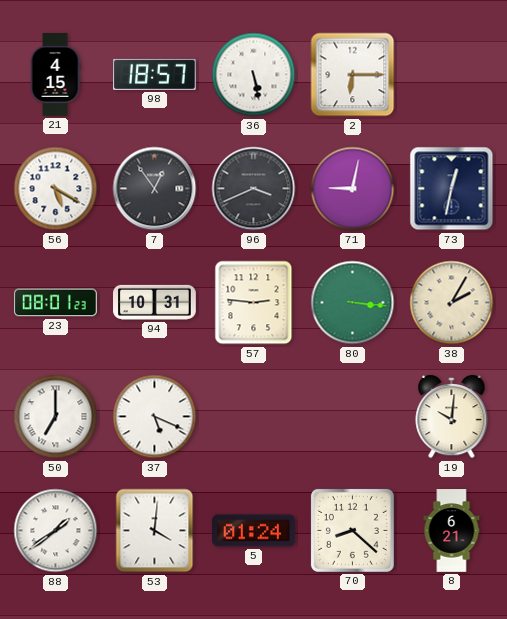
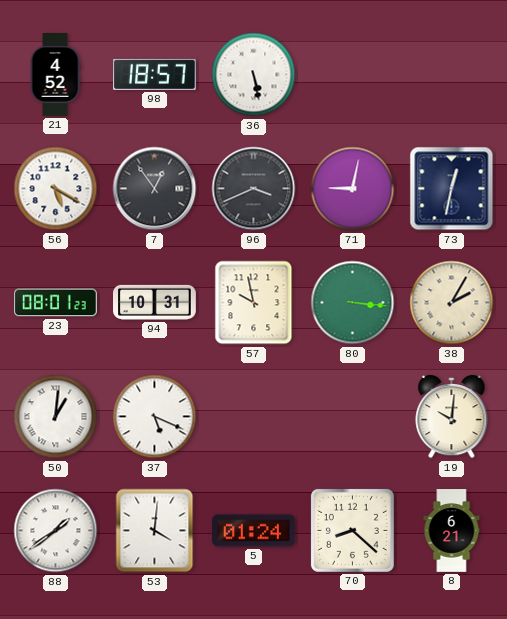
21: 4:15 -> 4:52 (55, 75)
2: 6:15 -> none (353, 75)
57: 2:46 -> 9:58 (254, 303)
50: 7:00 -> 1:01 (56, 417)
